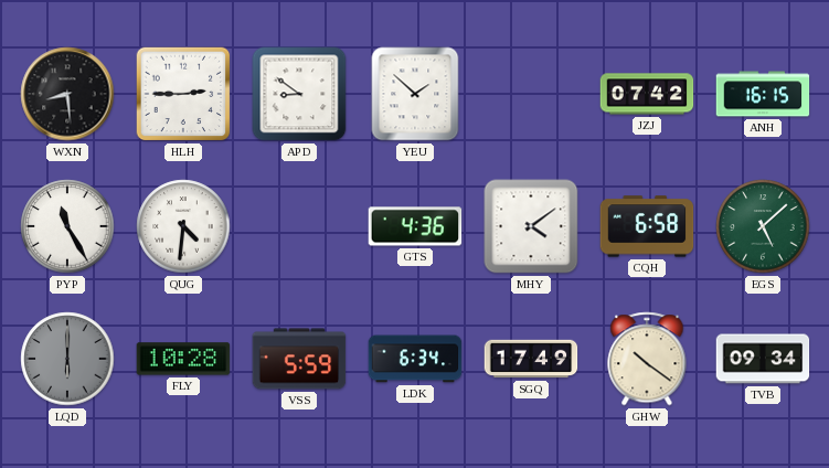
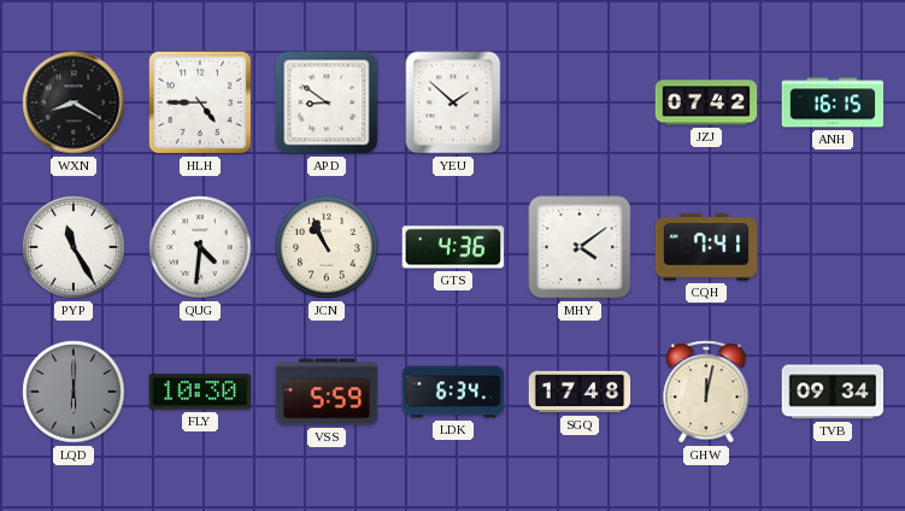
WXN: 8:29 -> 8:20 (74, 102)
HLH: 2:45 -> 4:45 (200, 102)
JCN: none -> 10:56 (327, 247)
CQH: 6:58 -> 7:41 (706, 247)
EGS: 5:08 -> none (763, 226)
FLY: 10:28 -> 10:30 (200, 392)
SGQ: 17:49 -> 17:48 (580, 392)
GHW: 10:21 -> 12:02 (706, 392)
